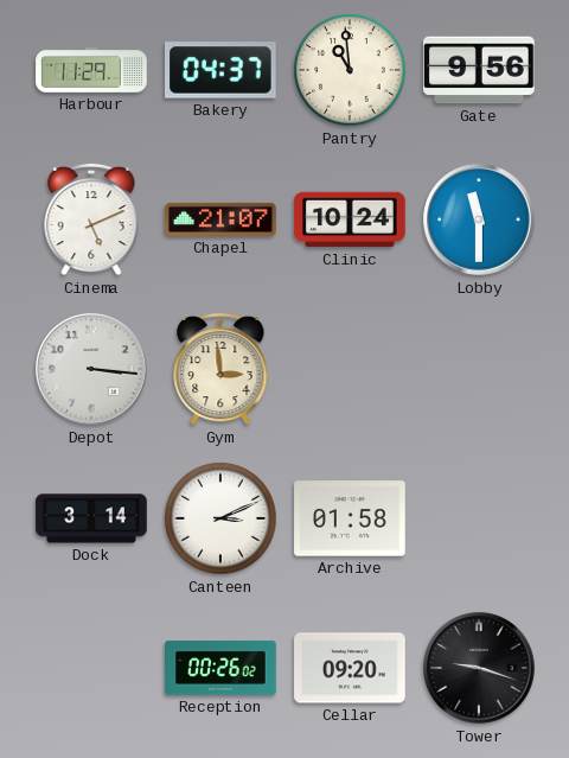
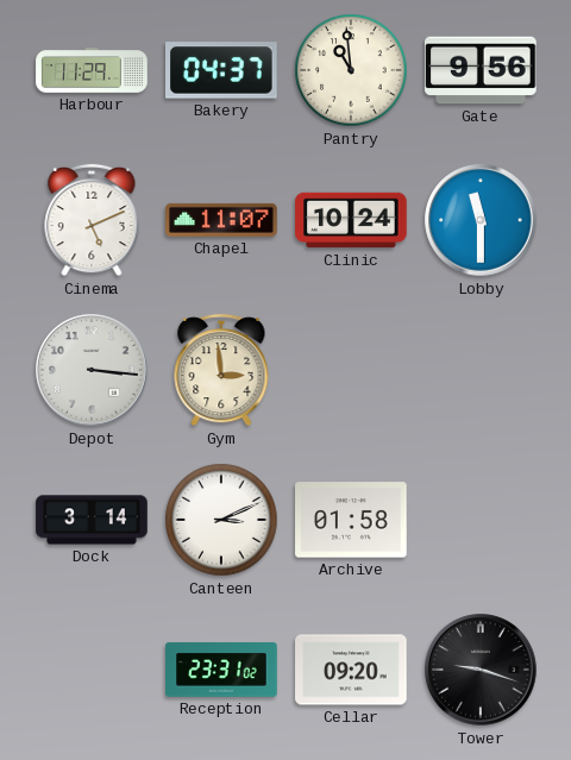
Chapel: 21:07 -> 11:07 (221, 220)
Reception: 00:26 -> 23:31 (221, 670)
